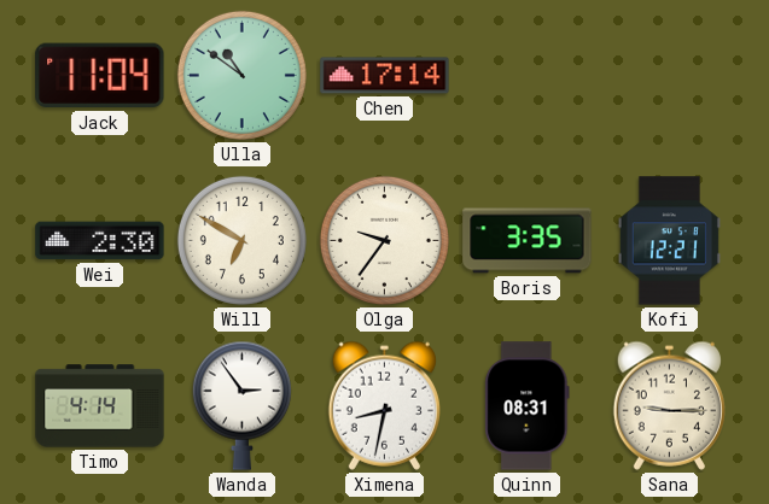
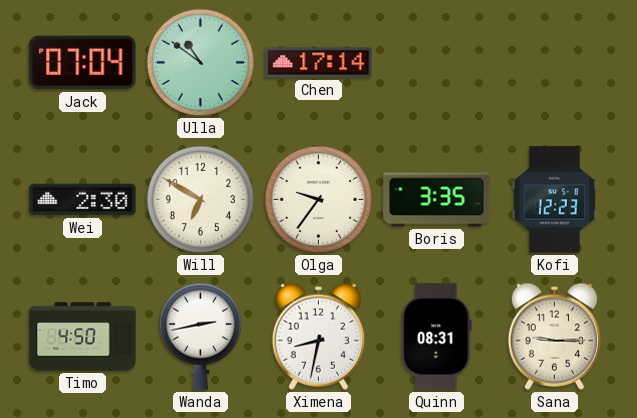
Jack: 11:04 -> 07:04 (83, 63)
Kofi: 12:21 -> 12:23 (554, 200)
Timo: 4:14 -> 4:50 (83, 337)
Wanda: 2:54 -> 2:43 (200, 336)
